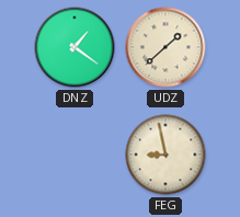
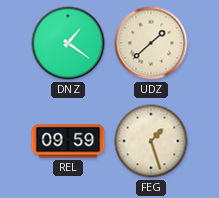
REL: none -> 09:59 (68, 141)
FEG: 8:58 -> 1:27 (151, 141)
